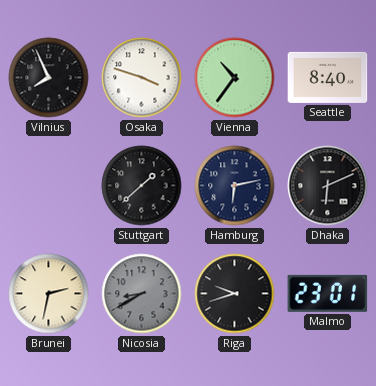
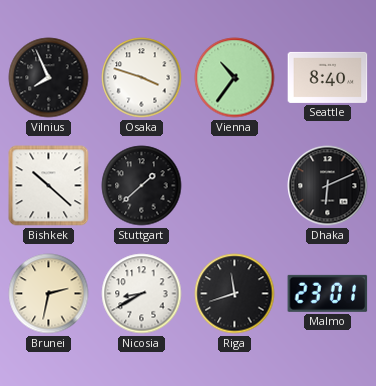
Bishkek: none -> 10:22 (49, 186)
Hamburg: 6:13 -> none (235, 186)
Nicosia dial: grey -> white (142, 294)
Riga: 9:42 -> 11:42 (235, 294)
